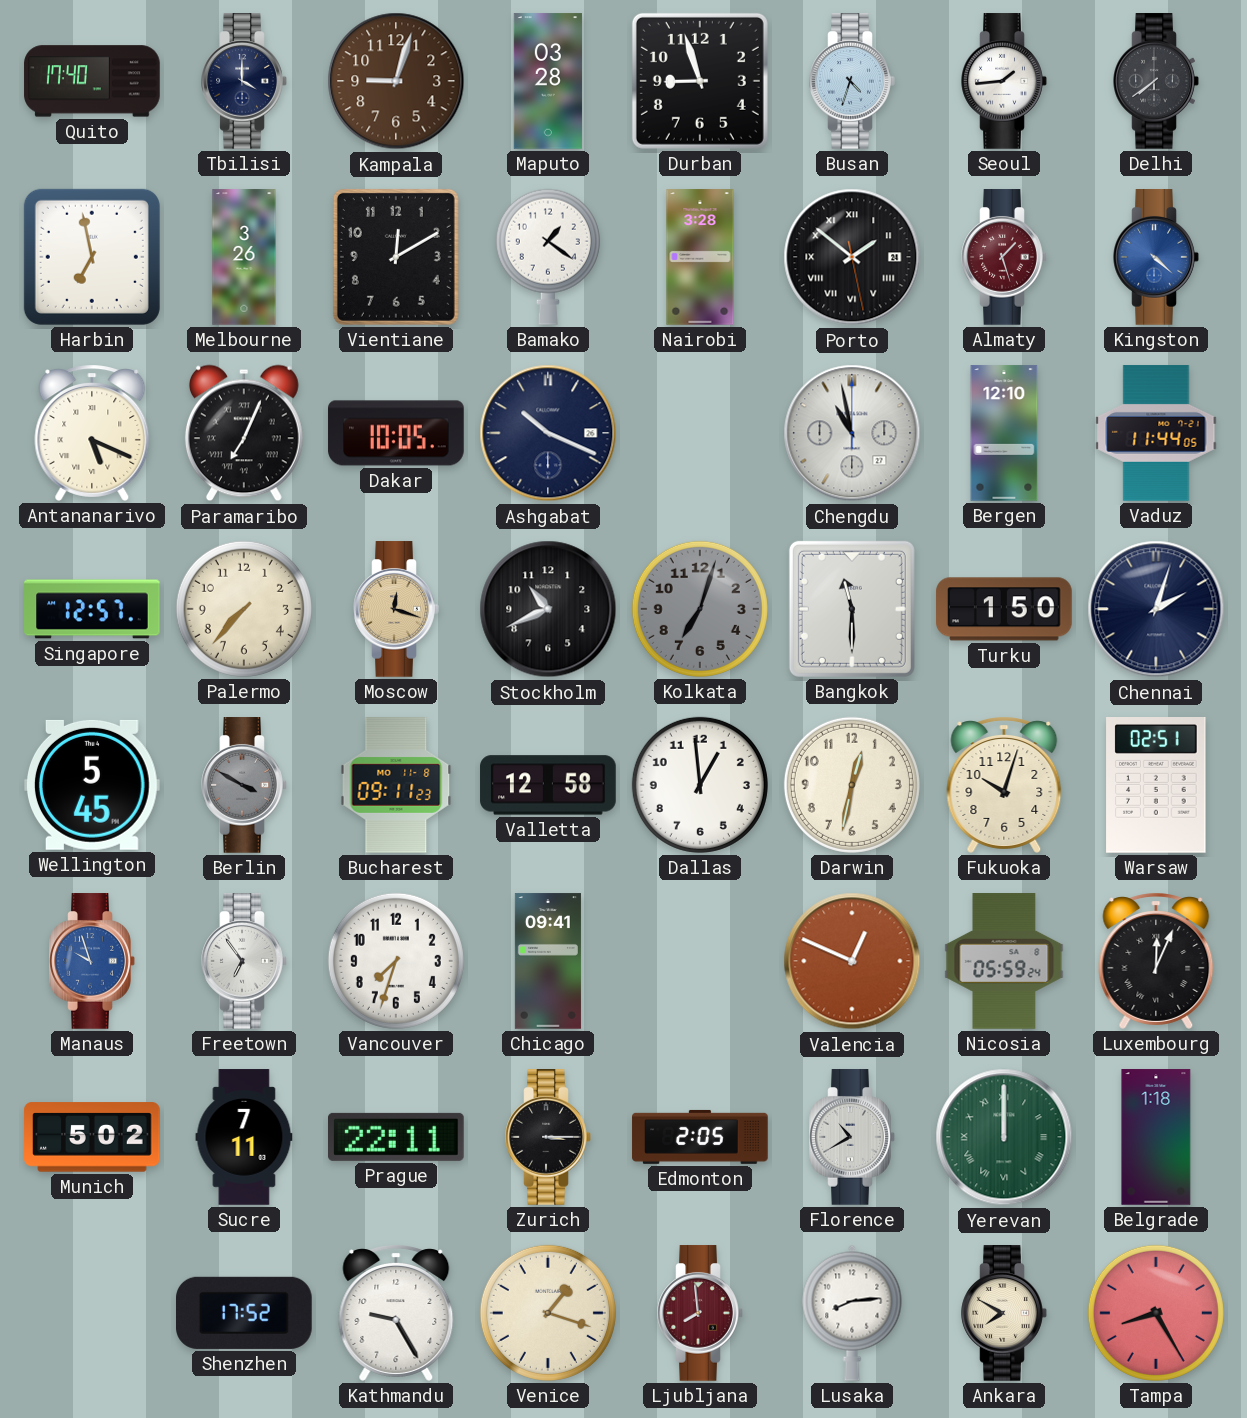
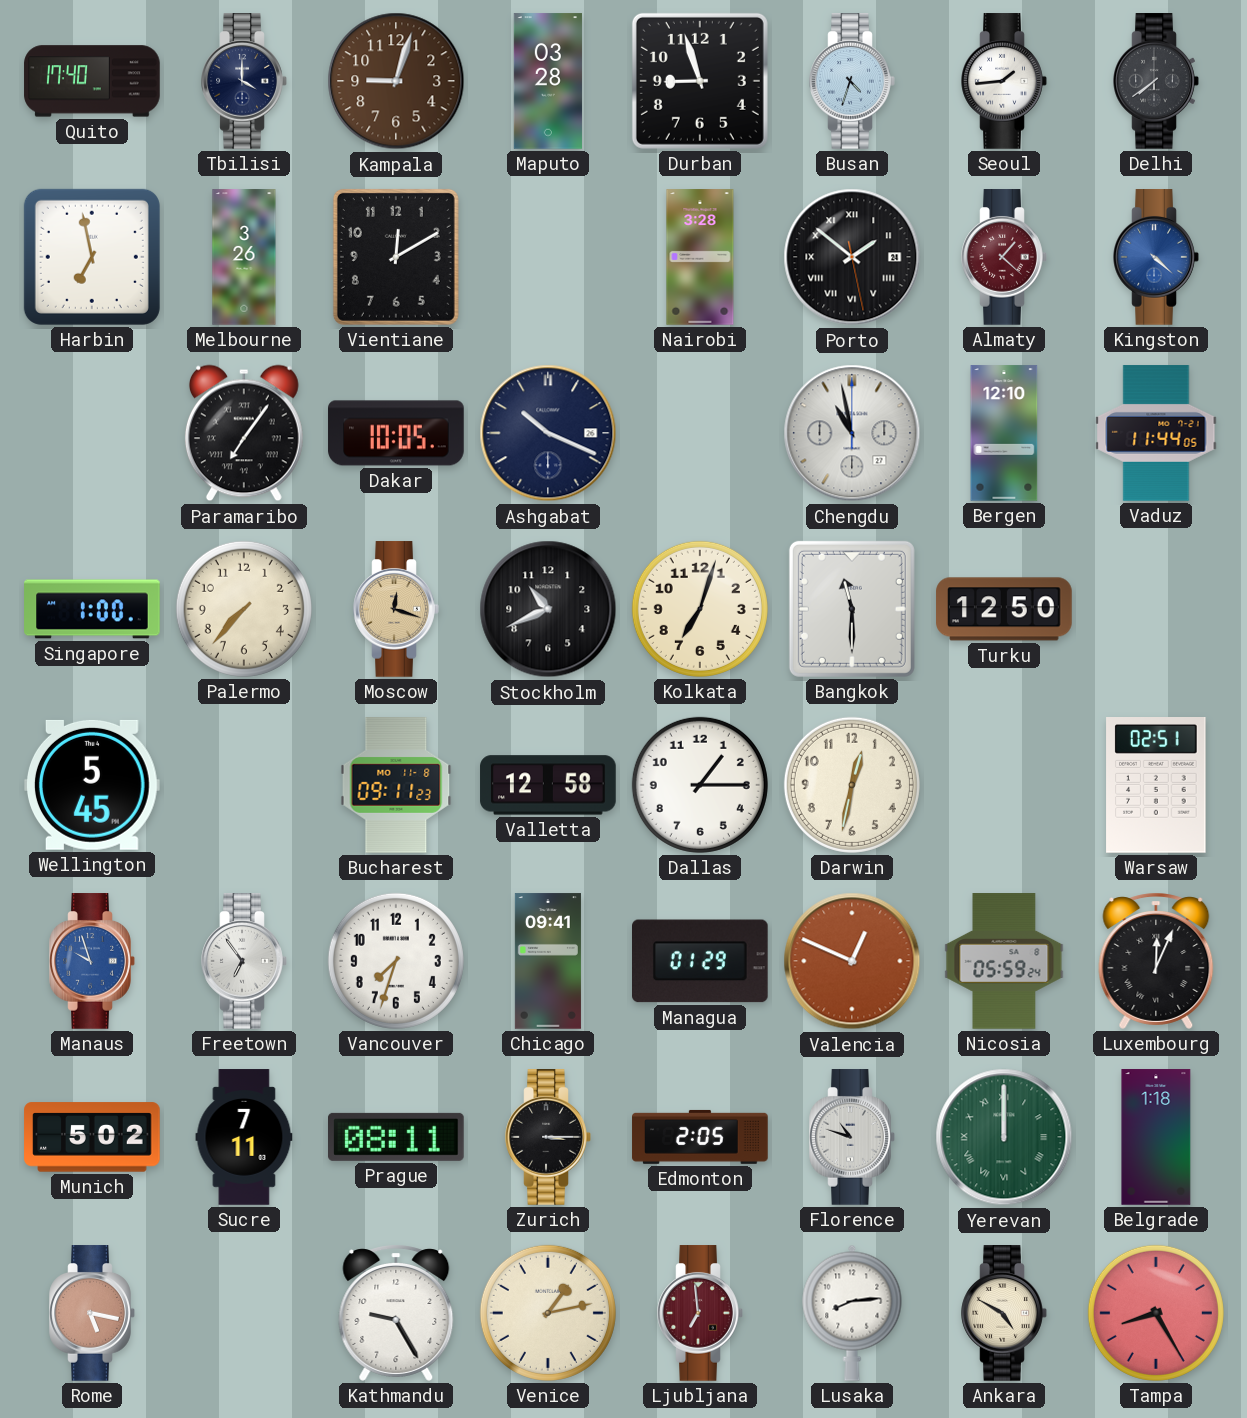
Bamako: 1:21 -> none (548, 257)
Almaty: 1:27 -> 1:22 (1004, 257)
Antananarivo: 5:19 -> none (92, 433)
Paramaribo: 7:04 -> 7:06 (244, 433)
Singapore: 12:57 -> 1:00 (92, 609)
Kolkata dial: grey -> cream (700, 609)
Turku: 1:50 -> 12:50 (1004, 609)
Chennai: 2:03 -> none (1156, 609)
Berlin: 3:50 -> none (244, 785)
Dallas: 12:59 -> 1:15 (700, 785)
Fukuoka: 10:03 -> none (1004, 785)
Managua: none -> 01:29 (701, 961)
Prague: 22:11 -> 08:11 (397, 1137)
Florence: 10:40 -> 10:48 (852, 1137)
Rome: none -> 5:17 (92, 1313)
Shenzhen: 17:52 -> none (245, 1313)
Venice: 1:18 -> 1:13 (548, 1313)
Ljubljana: 7:59 -> 6:59 (700, 1313)
Ankara: 7:50 -> 4:50 (1004, 1313)
